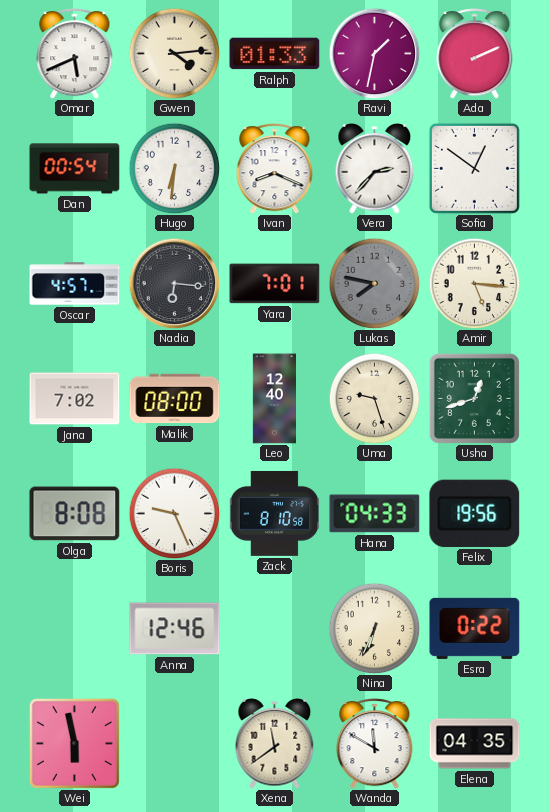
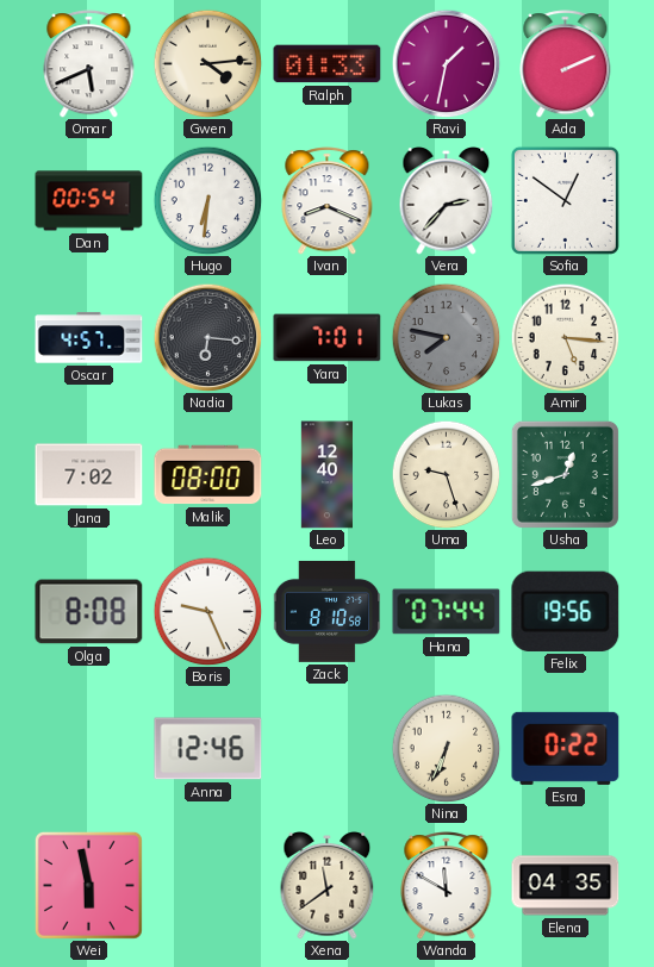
Hana: 04:33 -> 07:44 (447, 612)
